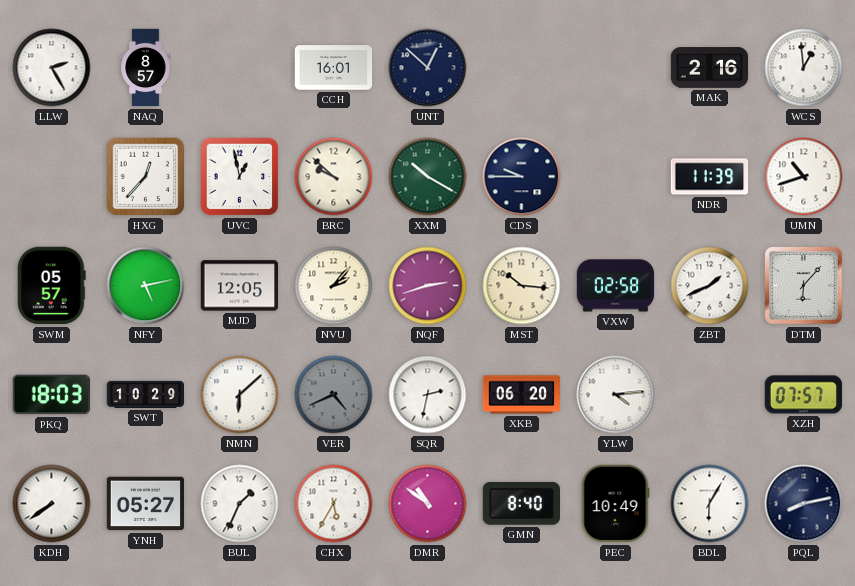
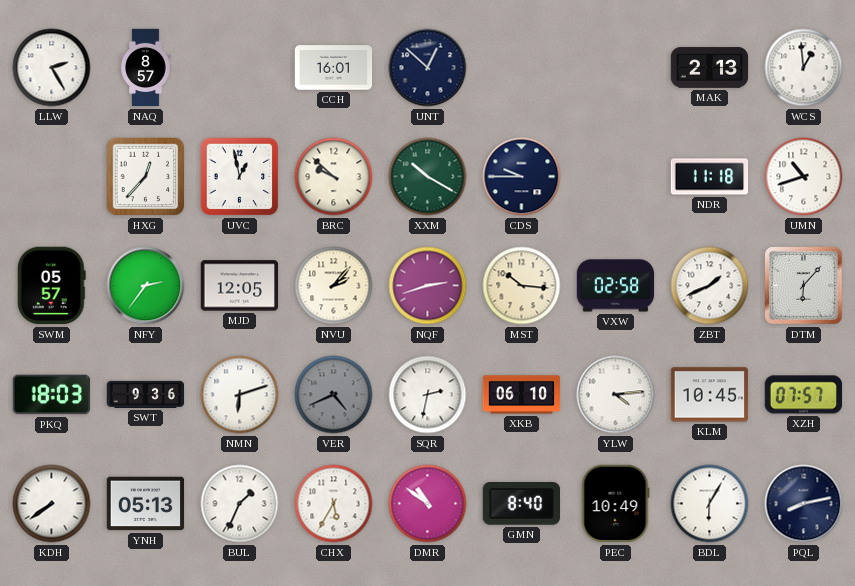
MAK: 2:16 -> 2:13 (710, 68)
NDR: 11:39 -> 11:18 (710, 177)
NFY: 5:13 -> 2:36 (146, 286)
SWT: 10:29 -> 9:36 (146, 394)
NMN: 6:08 -> 6:12 (240, 395)
XKB: 06:20 -> 06:10 (522, 395)
KLM: none -> 10:45 (710, 395)
YNH: 05:27 -> 05:13 (146, 504)
